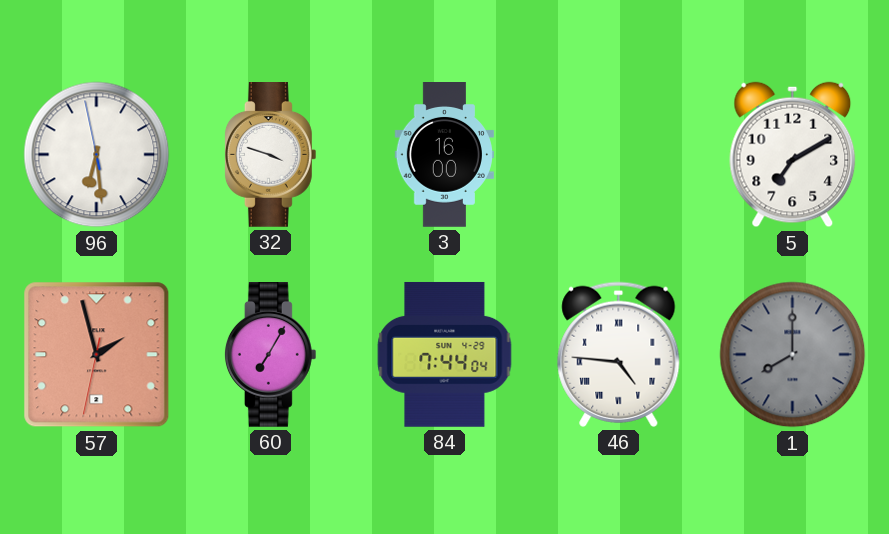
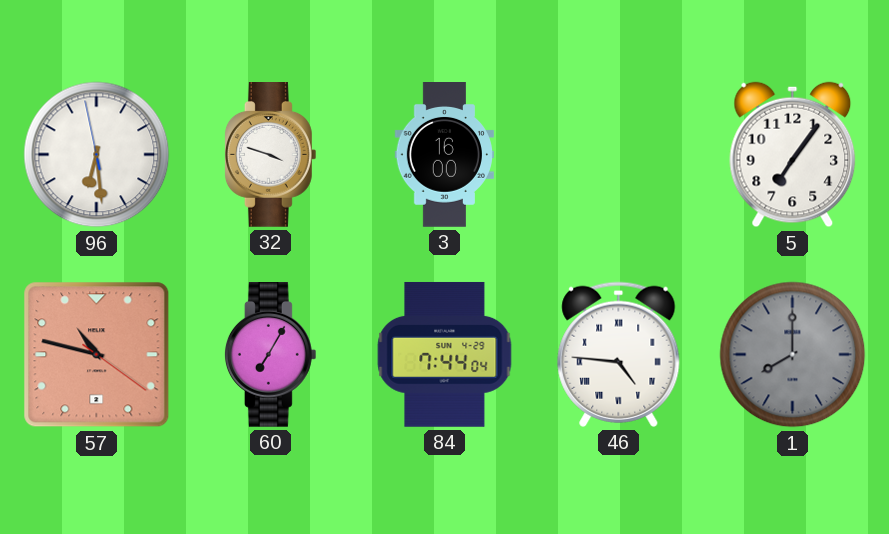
5: 7:10 -> 7:06 (793, 155)
57: 1:57 -> 10:47 (97, 355)
